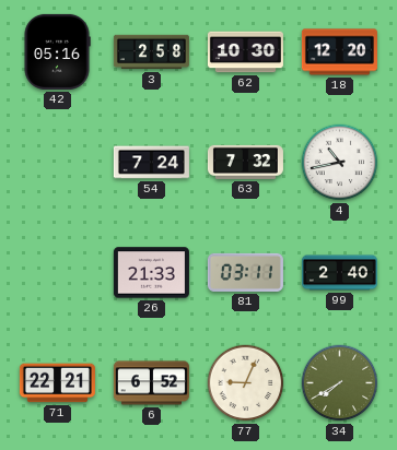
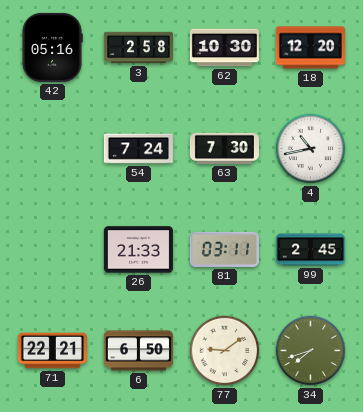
63: 7:32 -> 7:30 (224, 148)
99: 2:40 -> 2:45 (310, 250)
6: 6:52 -> 6:50 (138, 351)
77: 9:04 -> 9:09 (225, 351)
34: 7:40 -> 7:42 (311, 351)
